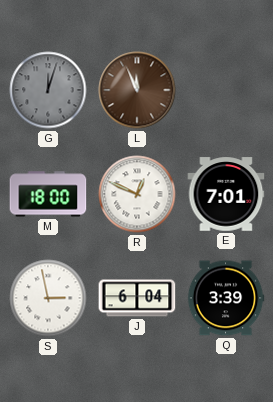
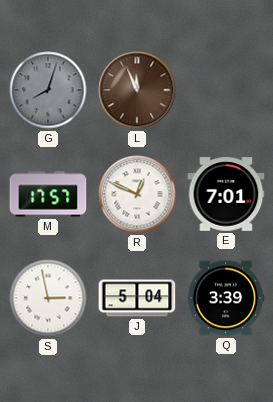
G: 12:03 -> 8:03 (48, 90)
M: 18:00 -> 17:57 (48, 194)
J: 6:04 -> 5:04 (137, 298)
